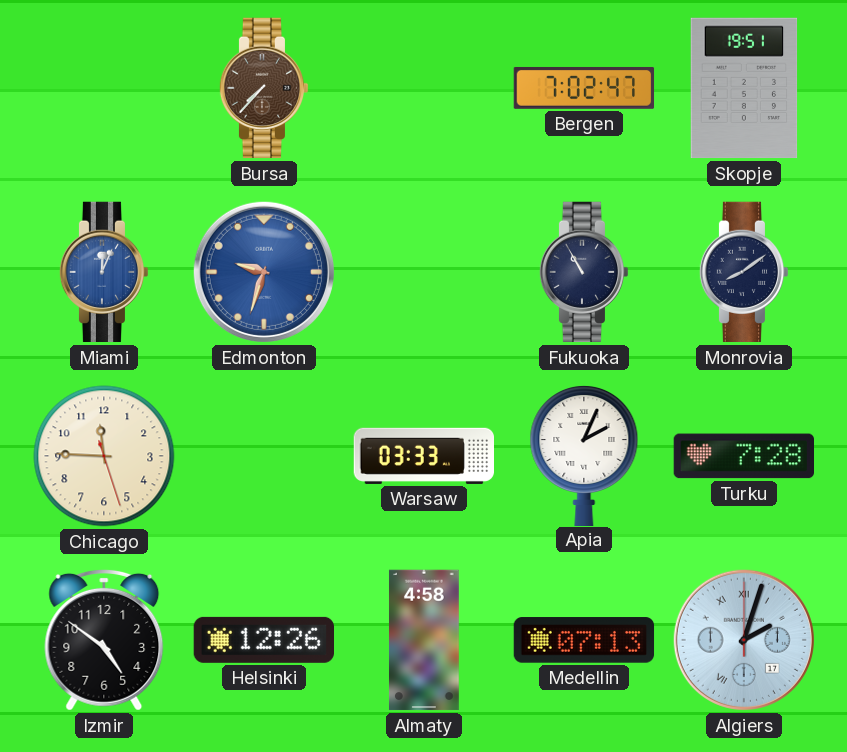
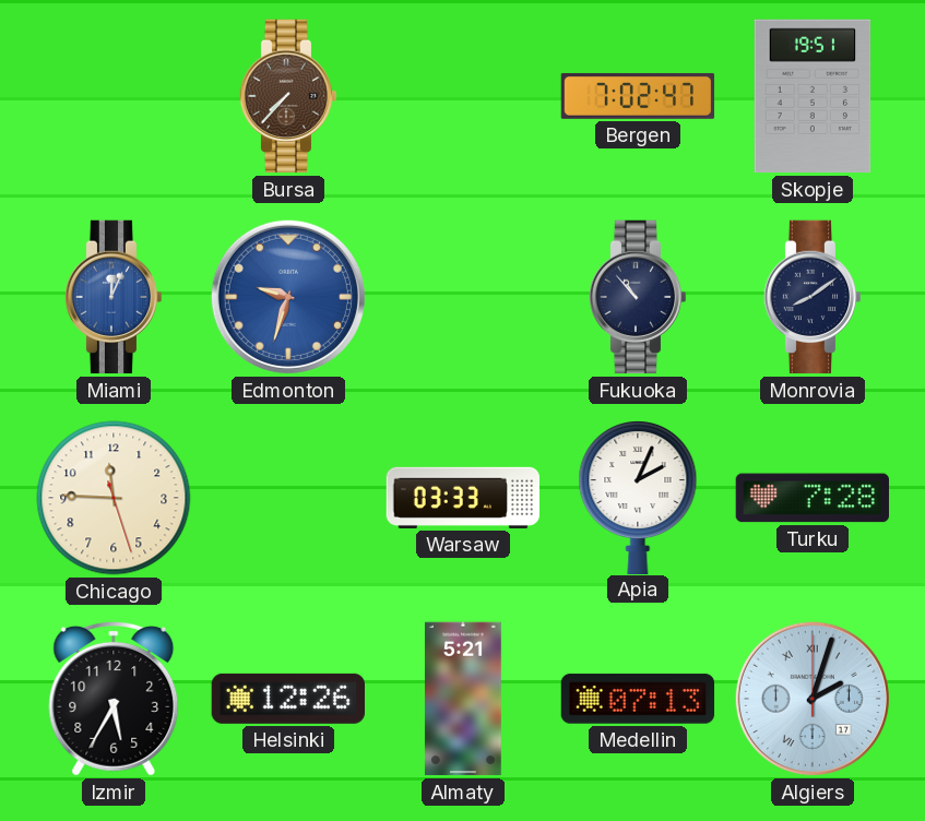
Fukuoka: 10:55 -> 10:53 (638, 297)
Izmir: 4:51 -> 5:35 (114, 699)
Almaty: 4:58 -> 5:21 (463, 699)
